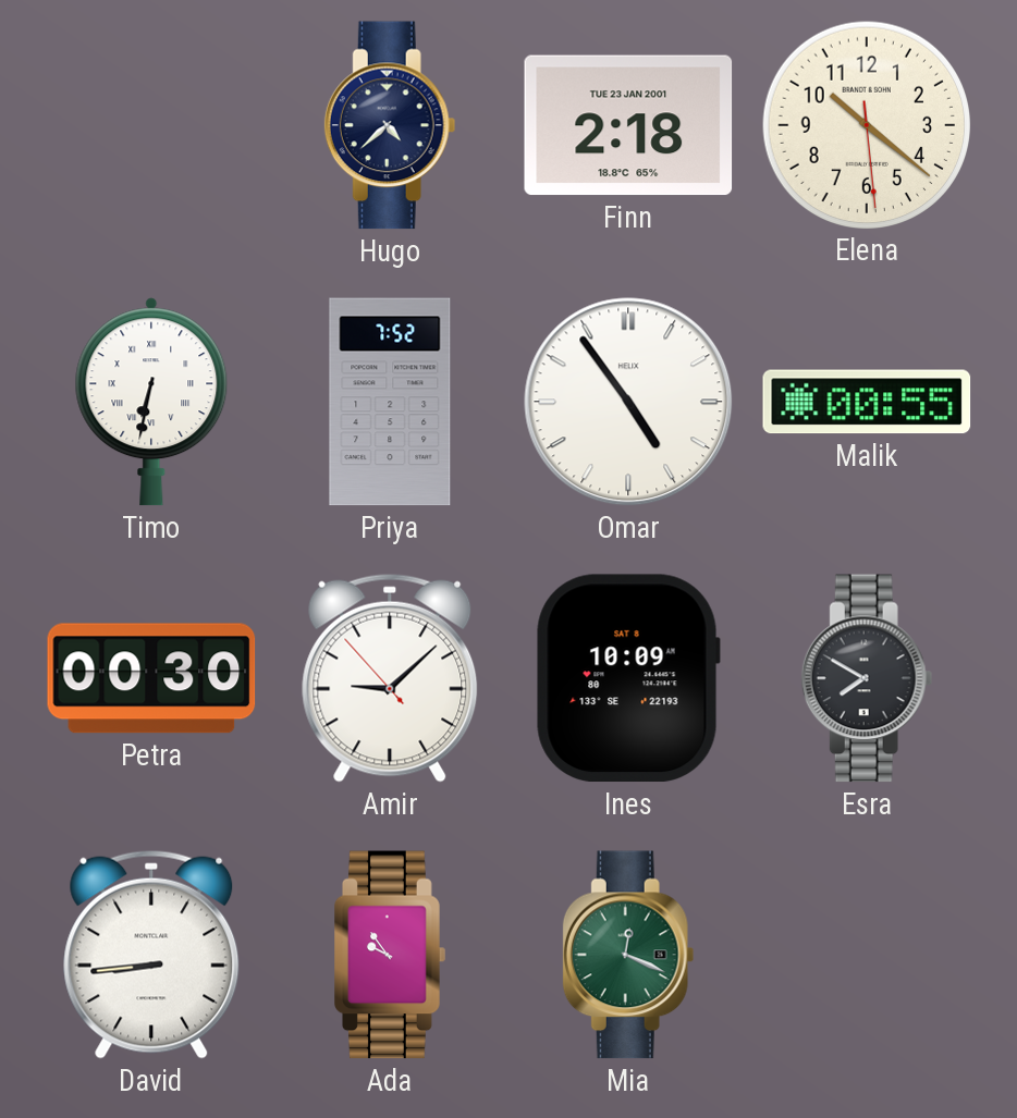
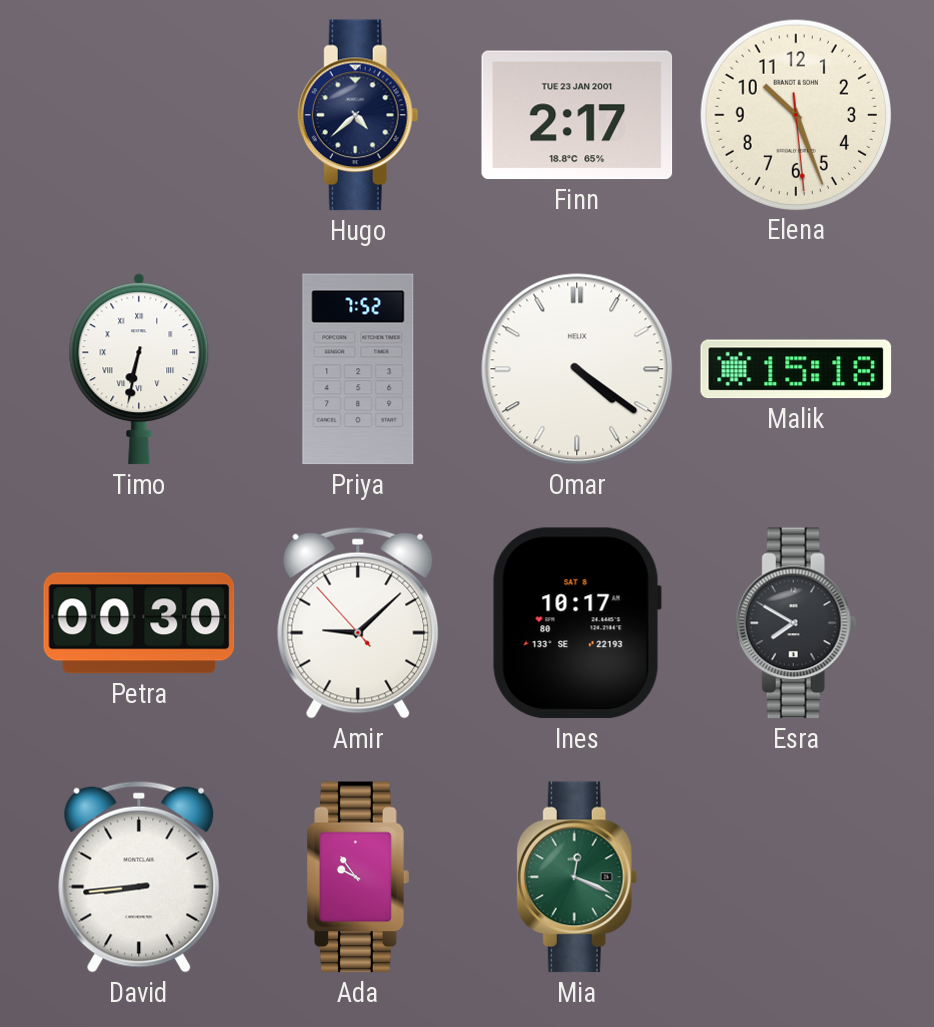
Finn: 2:18 -> 2:17 (577, 115)
Elena: 10:21 -> 10:26 (795, 114)
Omar: 4:54 -> 4:21 (577, 369)
Malik: 00:55 -> 15:18 (796, 369)
Ines: 10:09 -> 10:17 (577, 623)
